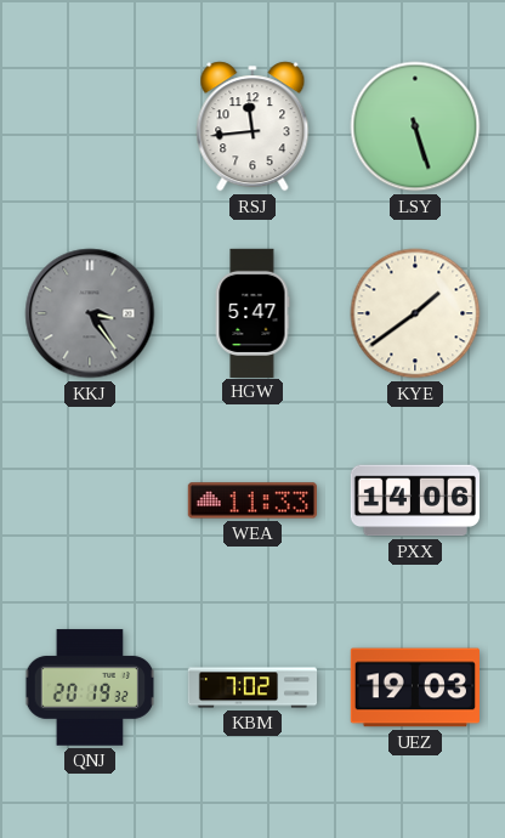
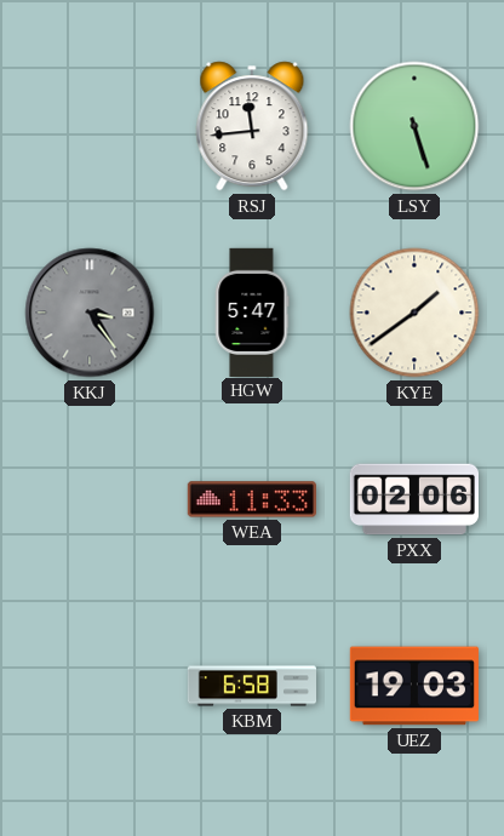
PXX: 14:06 -> 02:06 (413, 499)
QNJ: 20:19 -> none (89, 687)
KBM: 7:02 -> 6:58 (251, 686)
